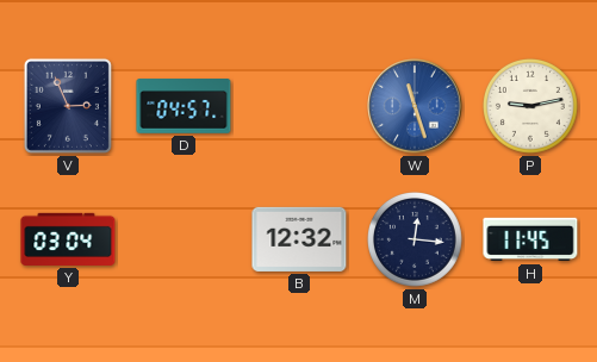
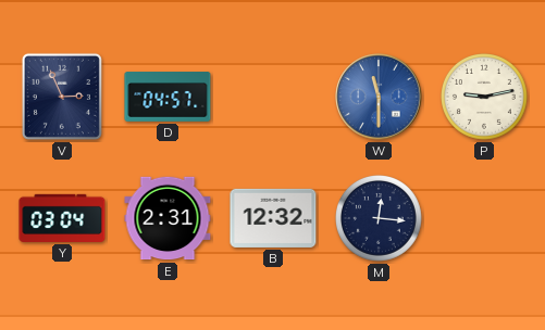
W: 11:27 -> 11:30 (379, 97)
E: none -> 2:31 (168, 218)
H: 11:45 -> none (530, 239)
